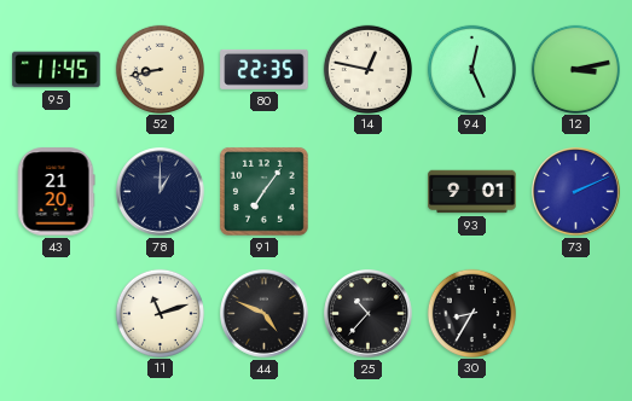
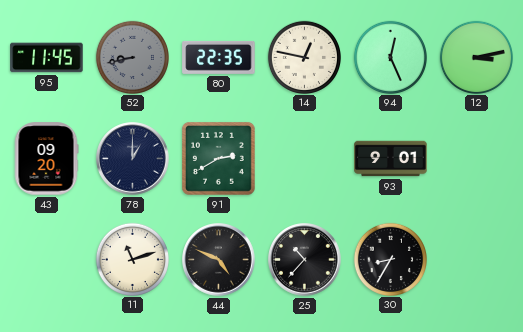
52 dial: cream -> grey (132, 57)
43: 21:20 -> 09:20 (46, 159)
91: 7:06 -> 2:40 (218, 158)
73: 2:11 -> none (576, 192)
